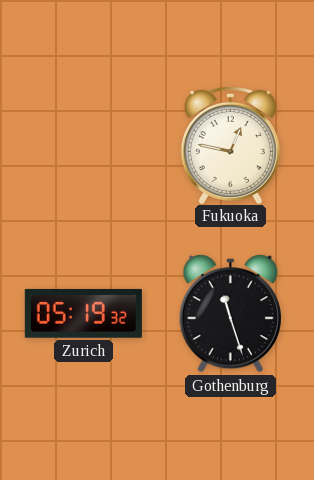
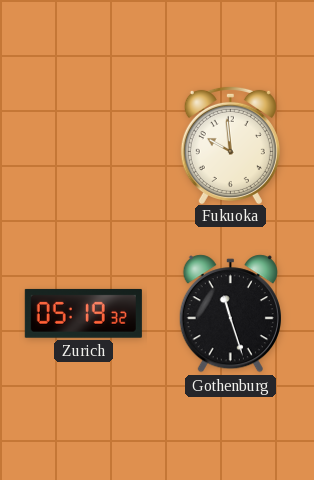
Fukuoka: 12:47 -> 9:59 (230, 144)
